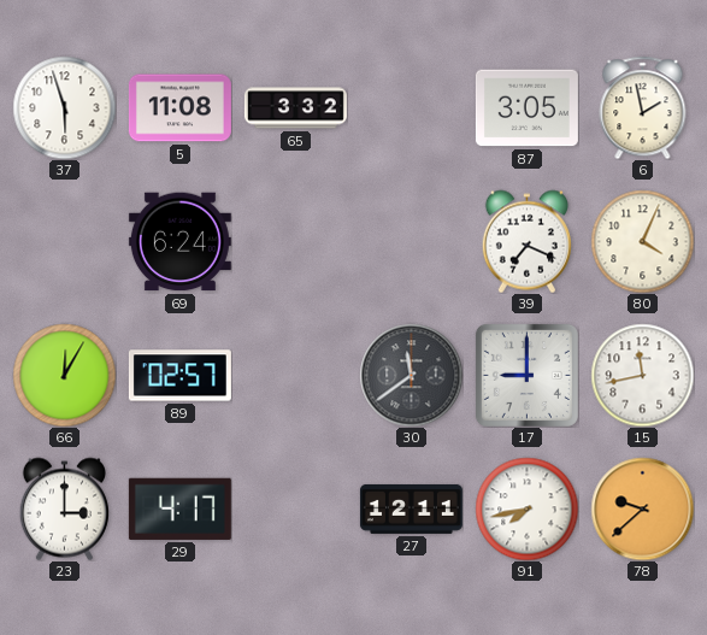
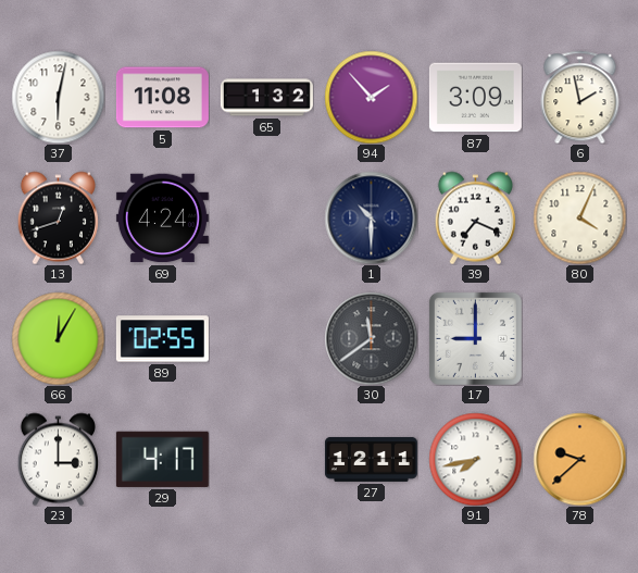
37: 5:57 -> 6:02 (58, 97)
65: 3:32 -> 1:32 (266, 98)
94: none -> 1:53 (371, 97)
87: 3:05 -> 3:09 (475, 98)
13: none -> 12:42 (58, 217)
69: 6:24 -> 4:24 (162, 219)
1: none -> 10:30 (371, 217)
89: 02:57 -> 02:55 (162, 339)
15: 11:43 -> none (642, 375)
